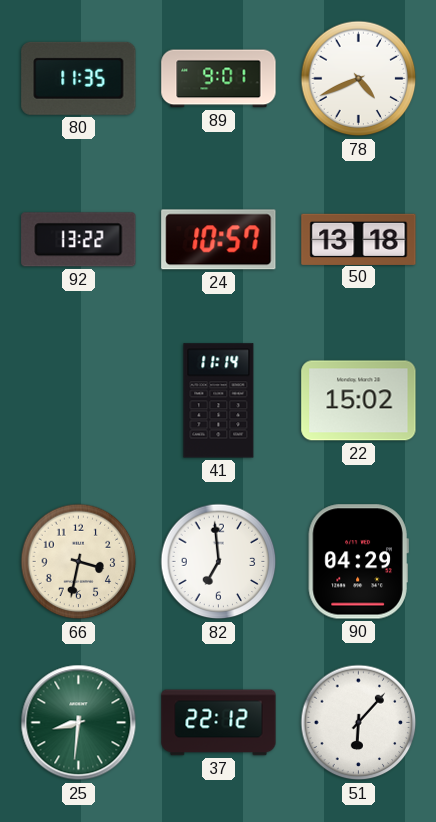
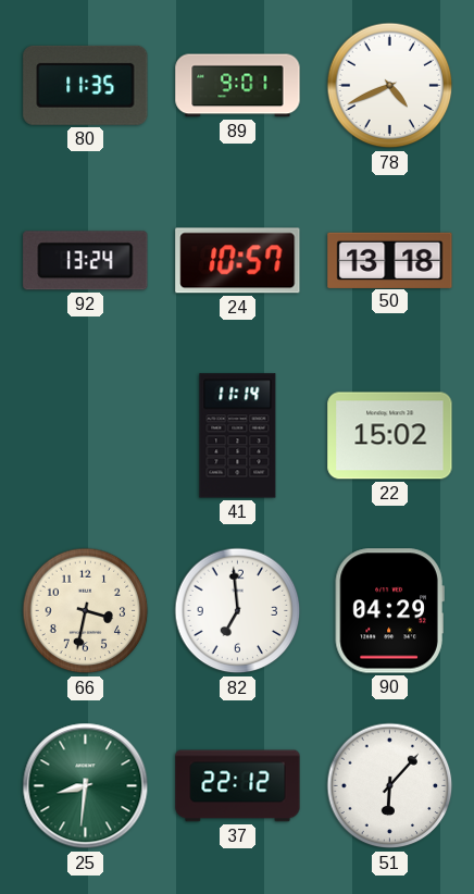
92: 13:22 -> 13:24 (86, 261)
